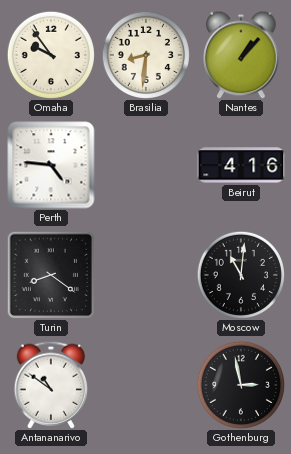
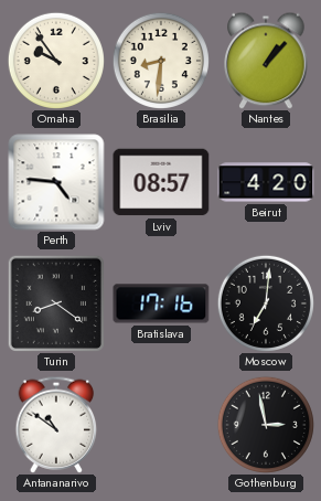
Lviv: none -> 08:57 (161, 182)
Beirut: 4:16 -> 4:20 (266, 182)
Bratislava: none -> 17:16 (161, 303)
Moscow: 11:01 -> 7:01 (266, 303)
